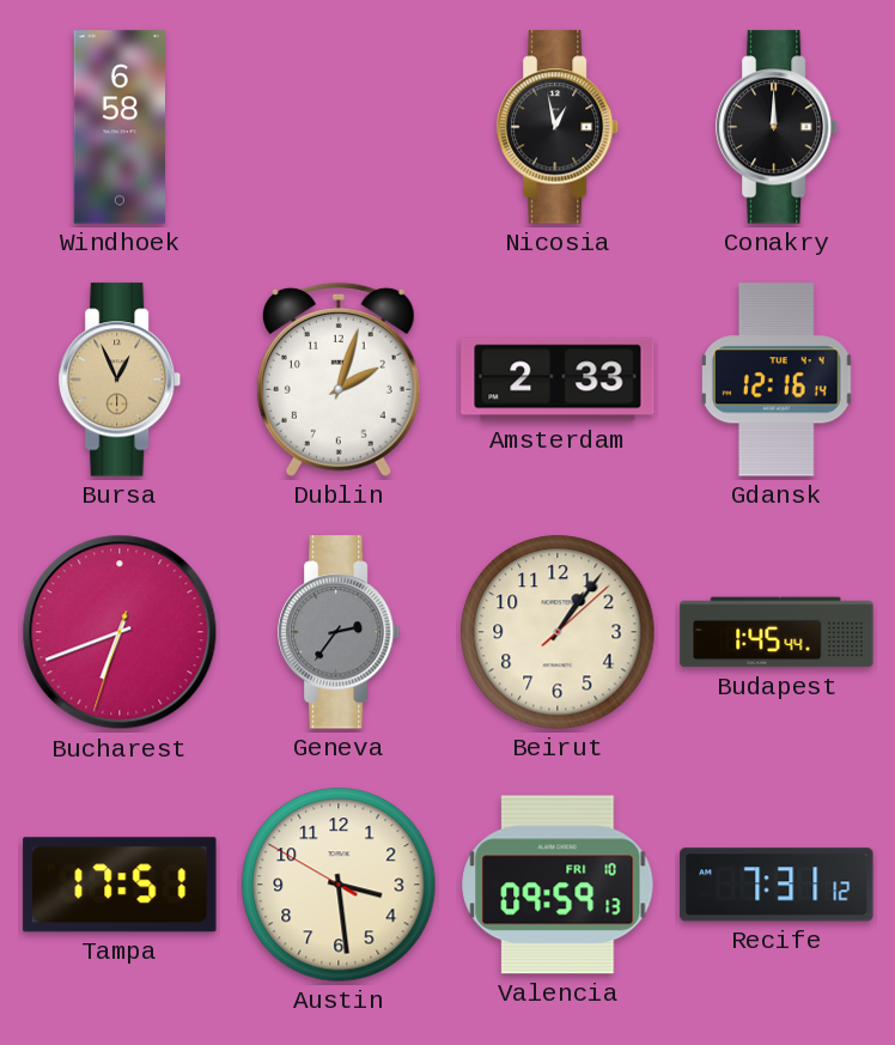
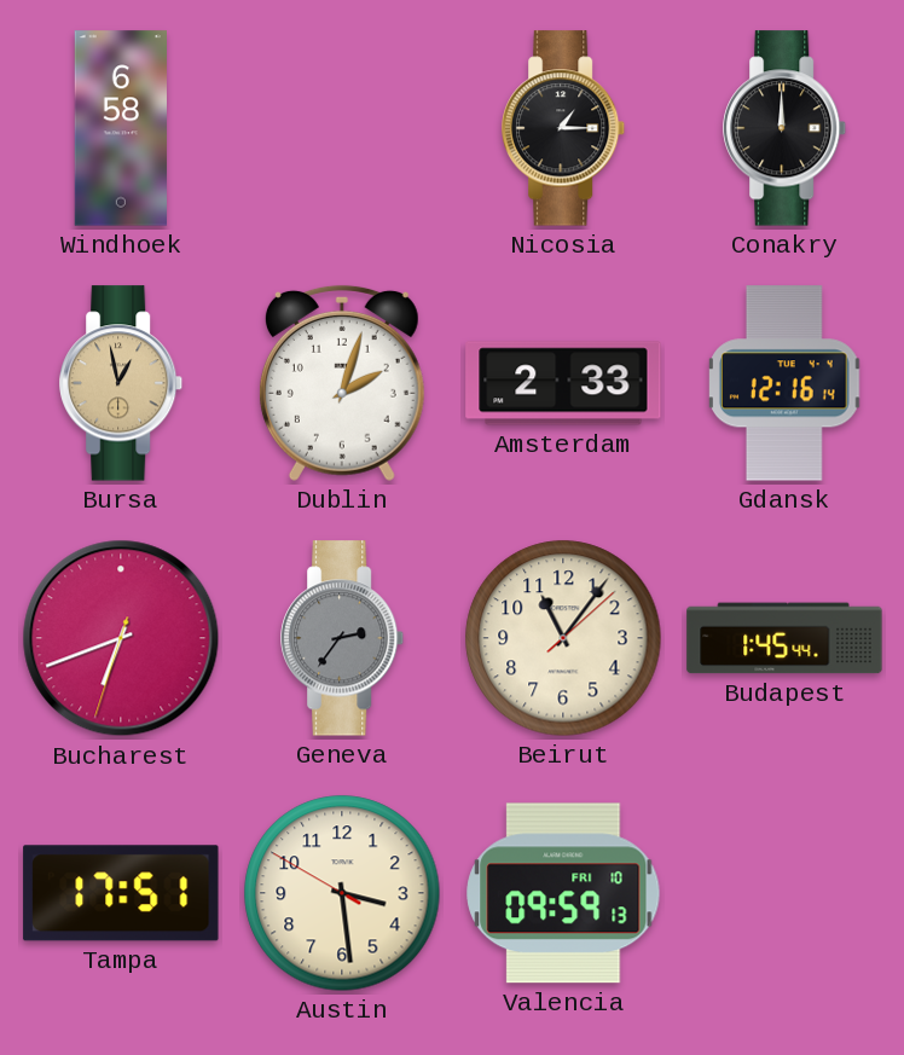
Nicosia: 12:58 -> 1:15 (564, 128)
Bursa: 12:56 -> 12:58 (122, 383)
Beirut: 1:06 -> 11:06 (563, 638)
Recife: 7:31 -> none (777, 885)
